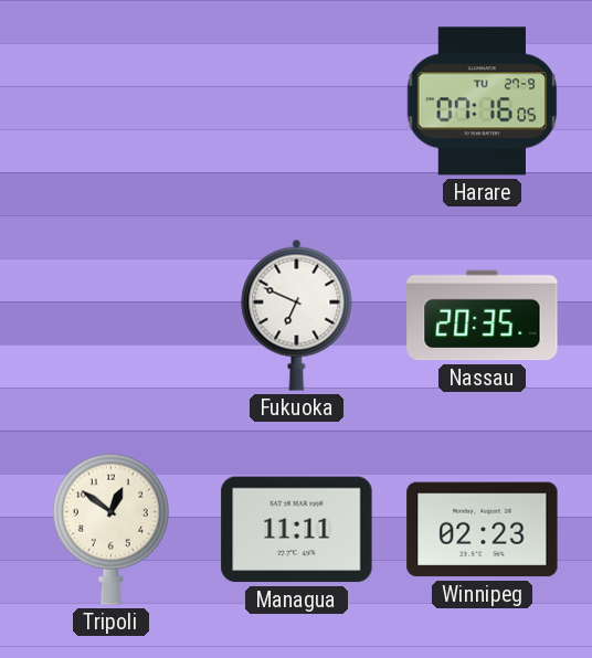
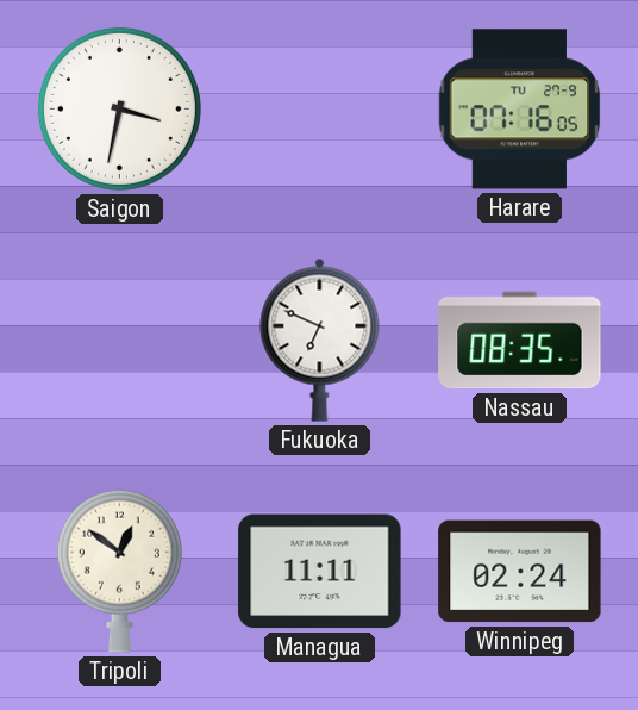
Saigon: none -> 3:32 (119, 108)
Nassau: 20:35 -> 08:35 (520, 341)
Winnipeg: 02:23 -> 02:24 (520, 572)
